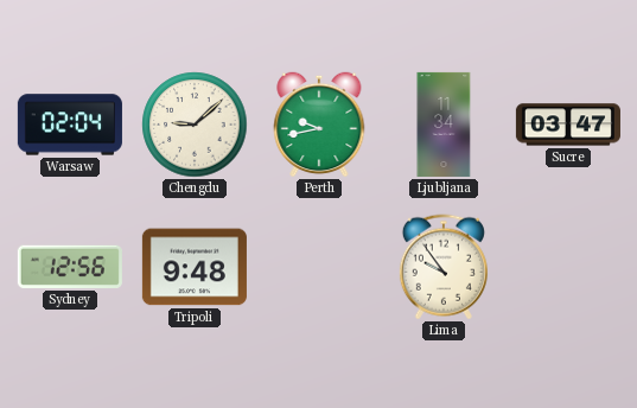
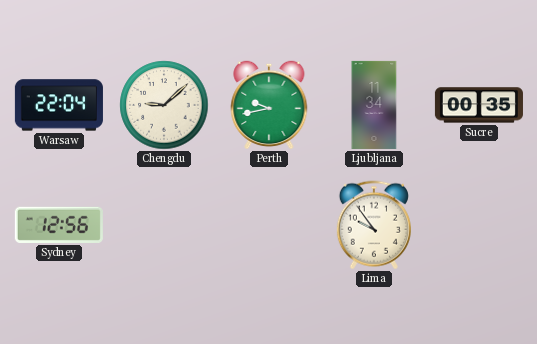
Warsaw: 02:04 -> 22:04 (59, 105)
Sucre: 03:47 -> 00:35 (479, 105)
Tripoli: 9:48 -> none (195, 267)
